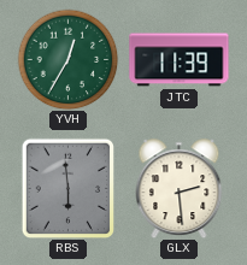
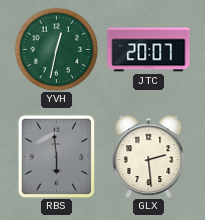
YVH: 12:35 -> 12:32 (56, 49)
JTC: 11:39 -> 20:07 (149, 50)
